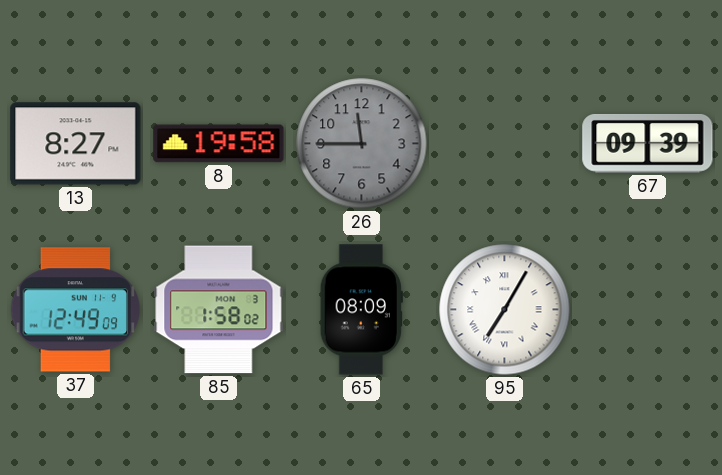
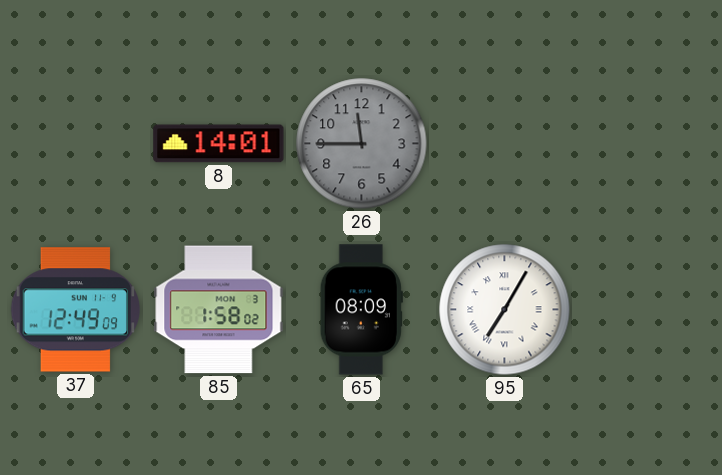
13: 8:27 -> none (76, 144)
8: 19:58 -> 14:01 (219, 144)
67: 09:39 -> none (648, 143)
